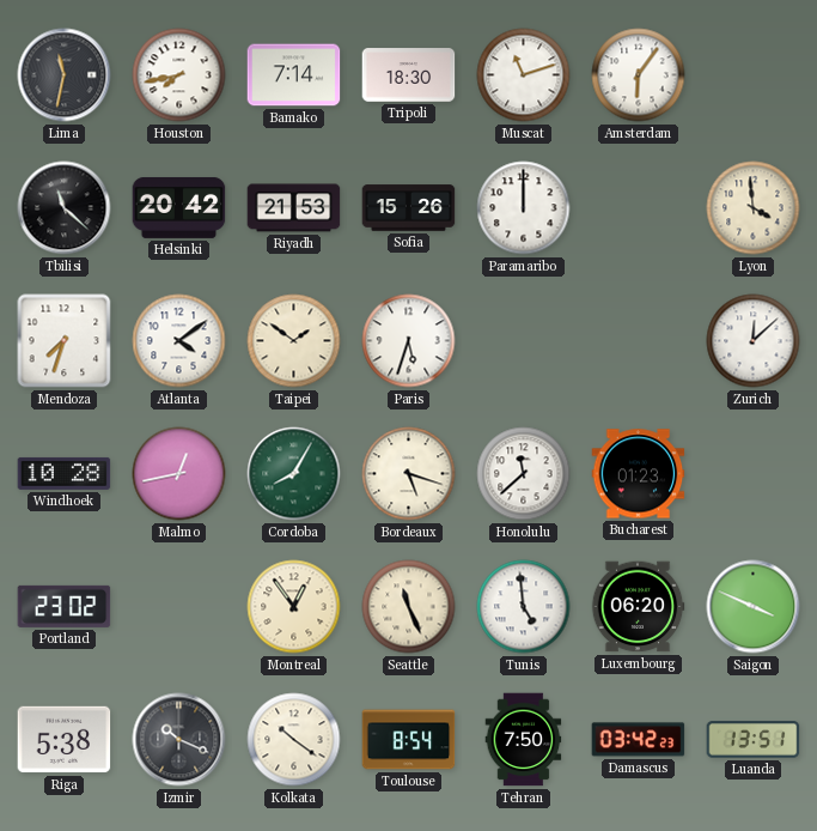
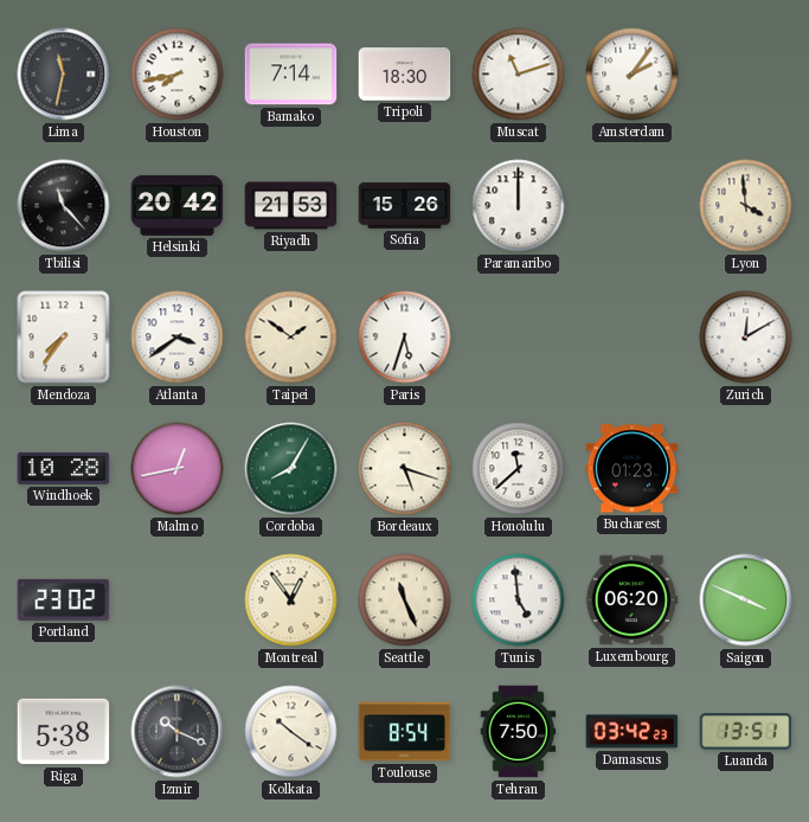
Amsterdam: 6:06 -> 2:06 (633, 75)
Tbilisi: 11:22 -> 11:23 (64, 206)
Mendoza: 7:33 -> 7:36 (64, 338)
Atlanta: 4:09 -> 3:39 (178, 338)
Zurich: 12:08 -> 12:10 (746, 338)
